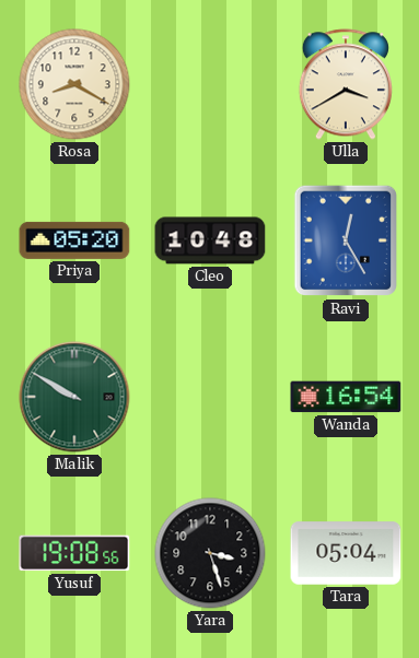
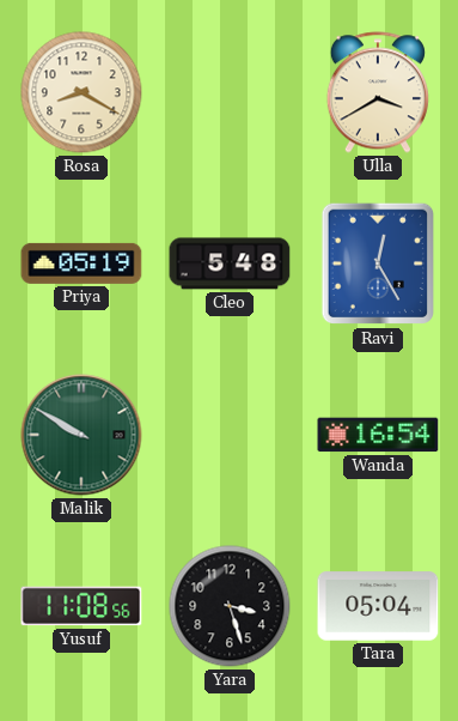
Priya: 05:20 -> 05:19 (81, 263)
Cleo: 10:48 -> 5:48 (230, 263)
Yusuf: 19:08 -> 11:08 (81, 606)
